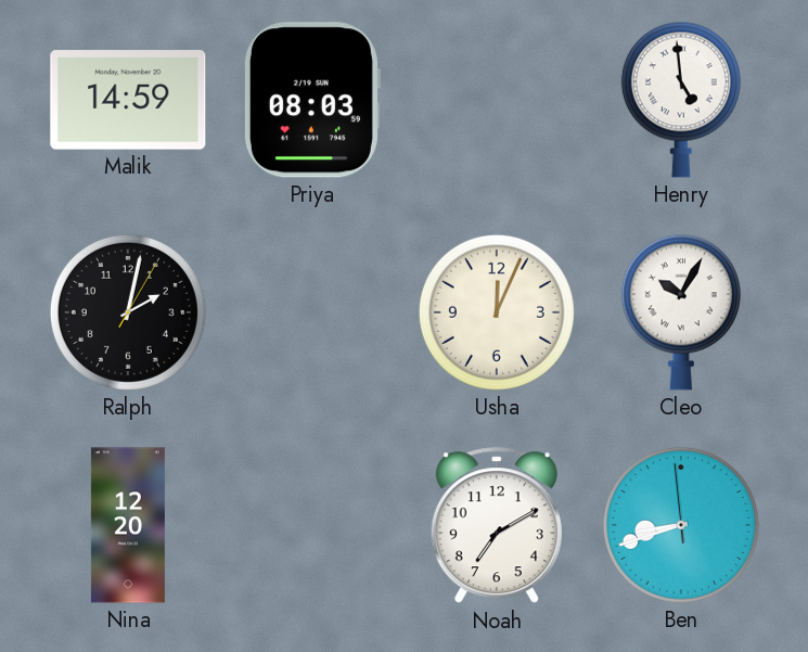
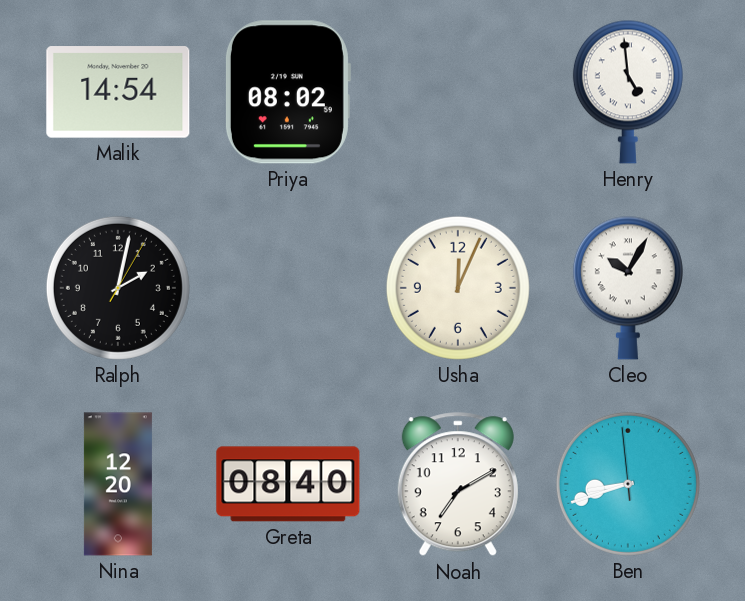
Malik: 14:59 -> 14:54 (118, 92)
Priya: 08:03 -> 08:02 (287, 92)
Greta: none -> 08:40 (288, 484)
